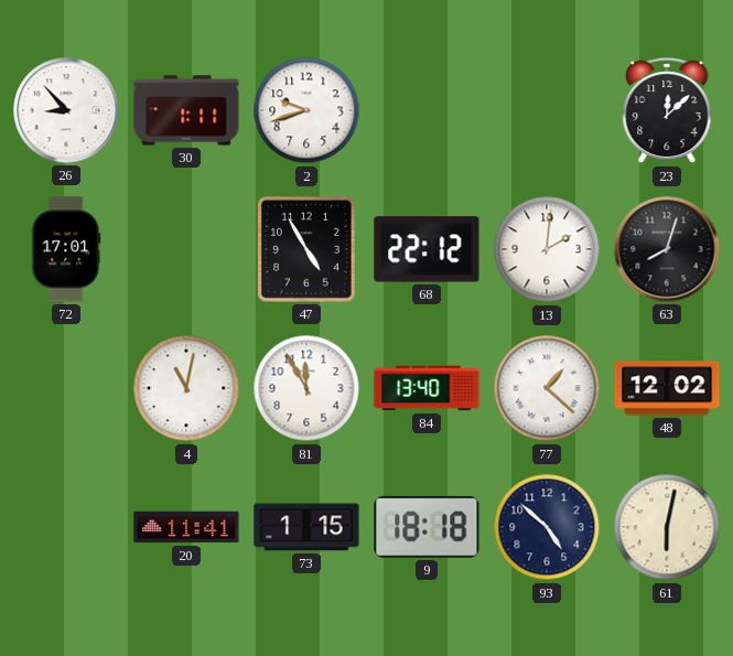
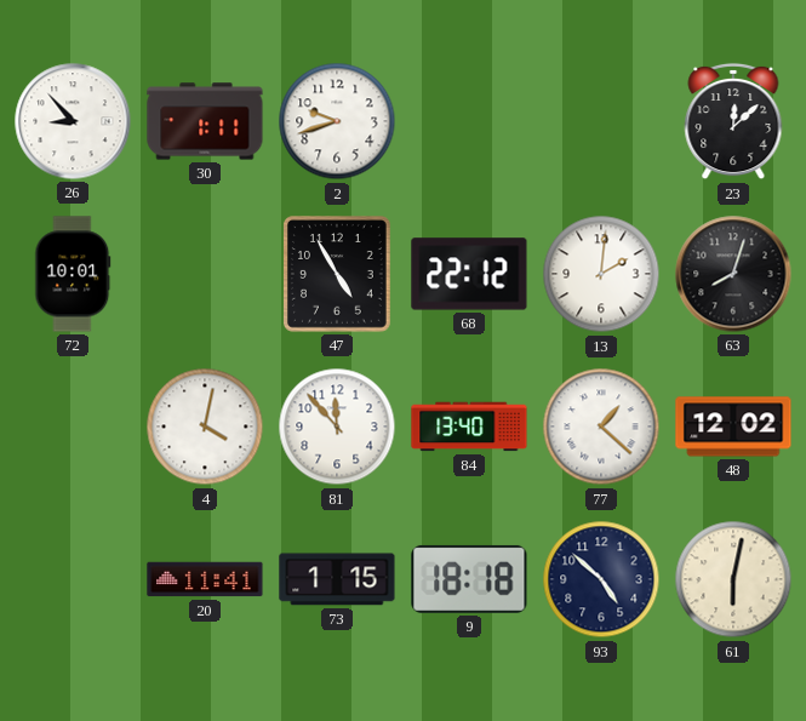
72: 17:01 -> 10:01 (73, 274)
4: 11:02 -> 4:02 (205, 427)
81: 11:55 -> 11:53 (337, 427)
